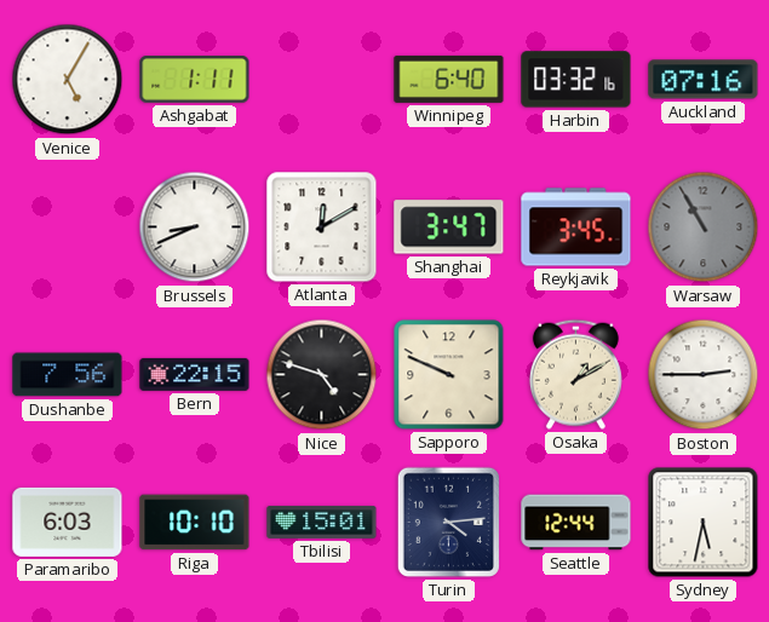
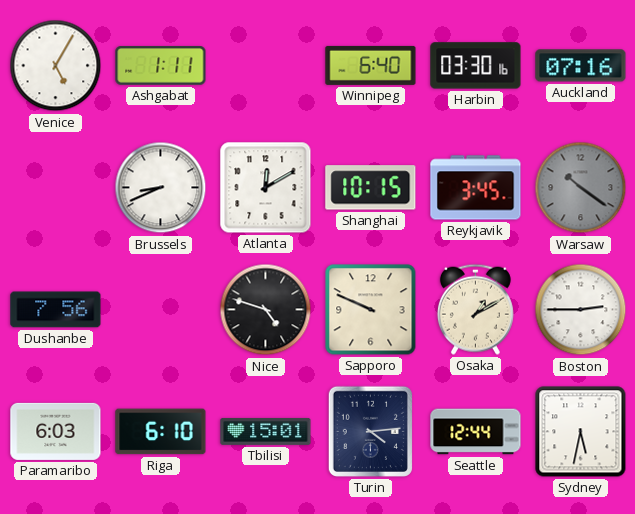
Harbin: 03:32 -> 03:30 (476, 66)
Shanghai: 3:47 -> 10:15 (371, 188)
Warsaw: 10:55 -> 10:21 (581, 188)
Bern: 22:15 -> none (195, 374)
Riga: 10:10 -> 6:10 (161, 432)
